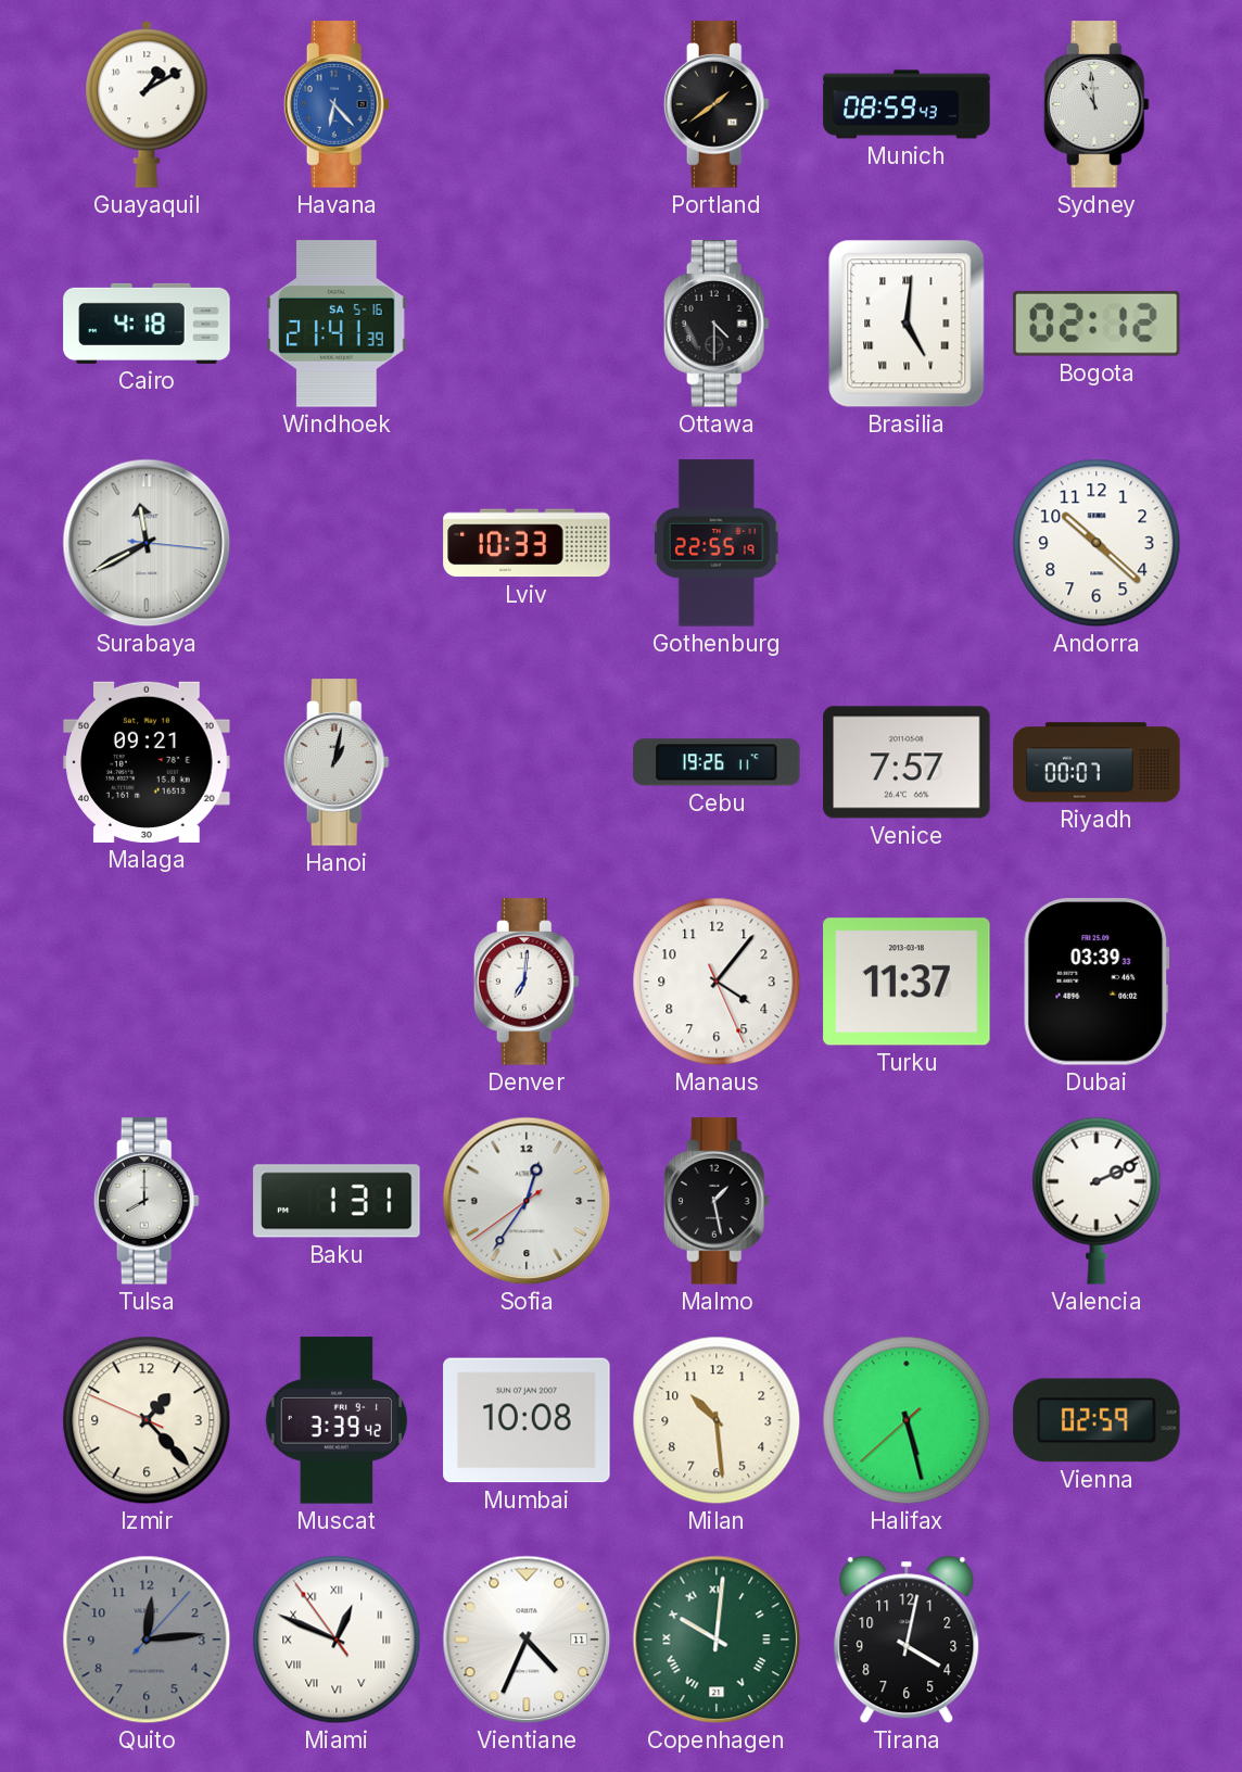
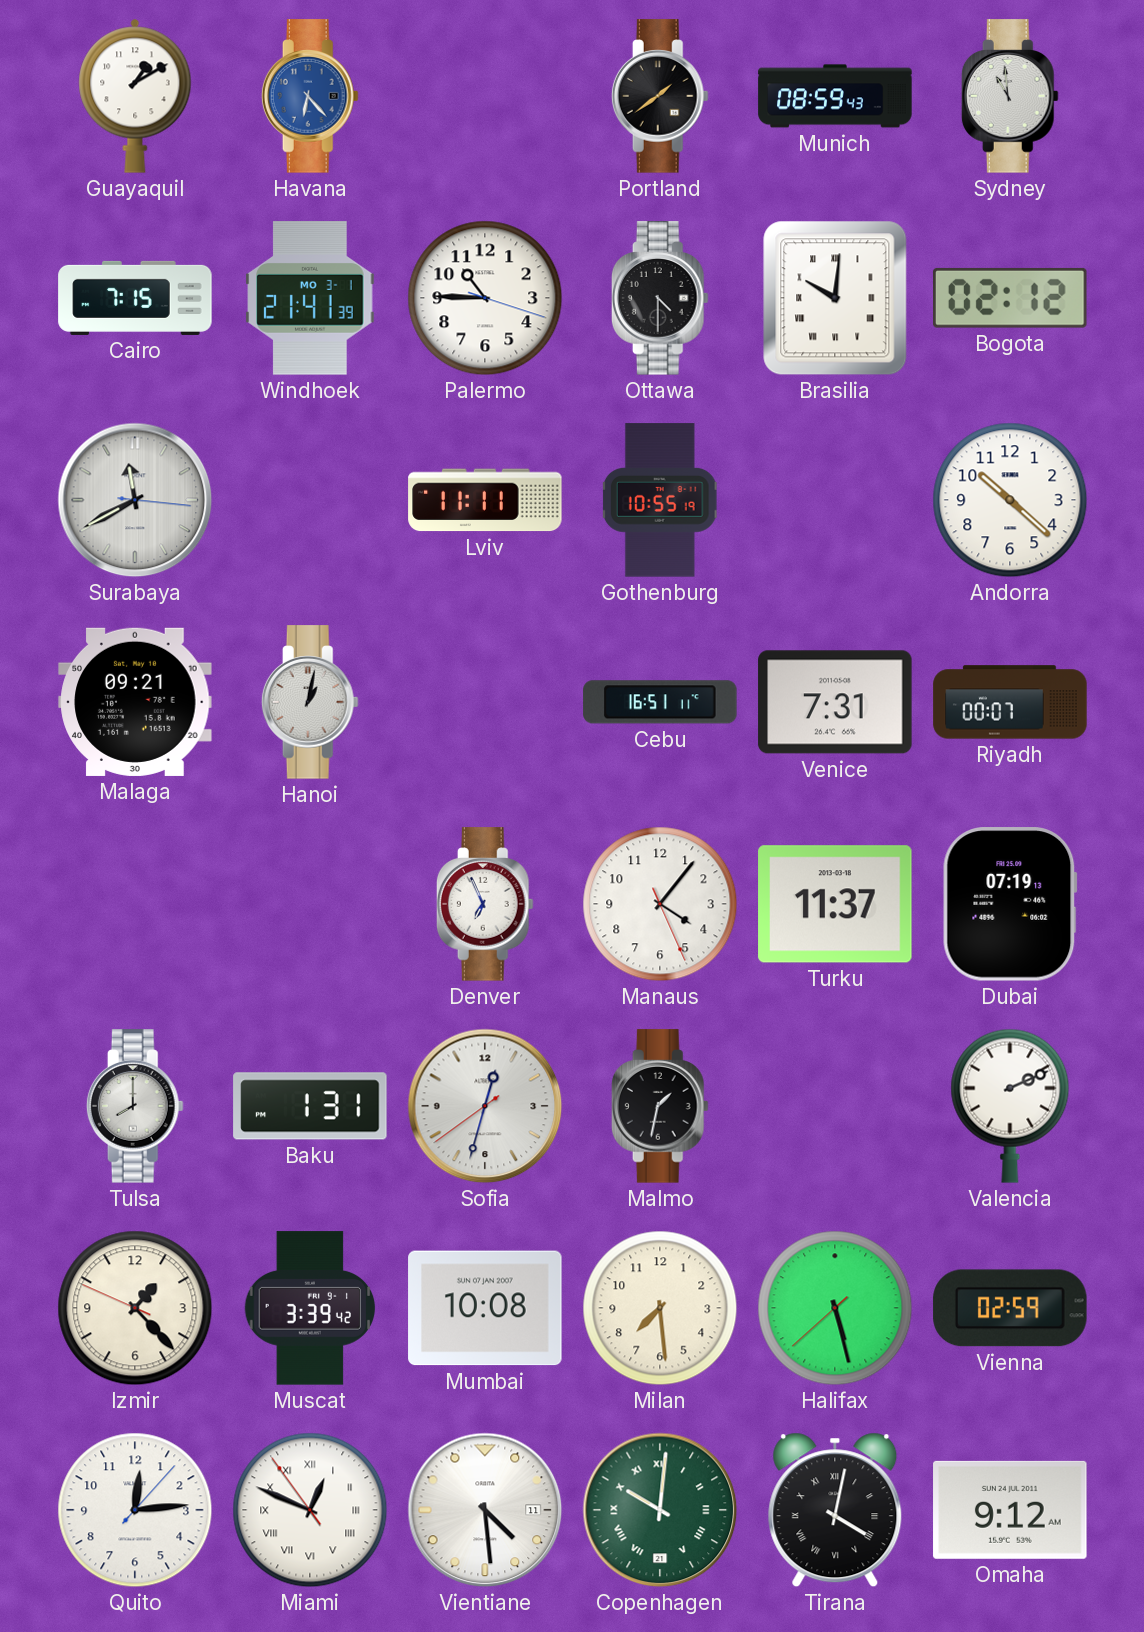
Cairo: 4:18 -> 7:15 (135, 298)
Windhoek date: SA 5-16 -> MO 3-1 (310, 298)
Palermo: none -> 10:45 (485, 298)
Brasilia: 5:01 -> 10:01 (835, 298)
Lviv: 10:33 -> 11:11 (485, 500)
Gothenburg: 22:55 -> 10:55 (660, 500)
Cebu: 19:26 -> 16:51 (660, 702)
Venice: 7:57 -> 7:31 (835, 702)
Denver: 7:01 -> 6:56 (485, 904)
Dubai: 03:39 -> 07:19 (1010, 904)
Sofia: 12:35 -> 12:32 (485, 1106)
Malmo: 1:28 -> 1:32 (660, 1106)
Milan: 10:29 -> 7:29 (660, 1308)
Quito dial: grey -> white (135, 1510)
Vientiane: 4:34 -> 4:29 (485, 1510)
Tirana numerals: Arabic -> Roman (835, 1510)
Omaha: none -> 9:12 (1010, 1510)
